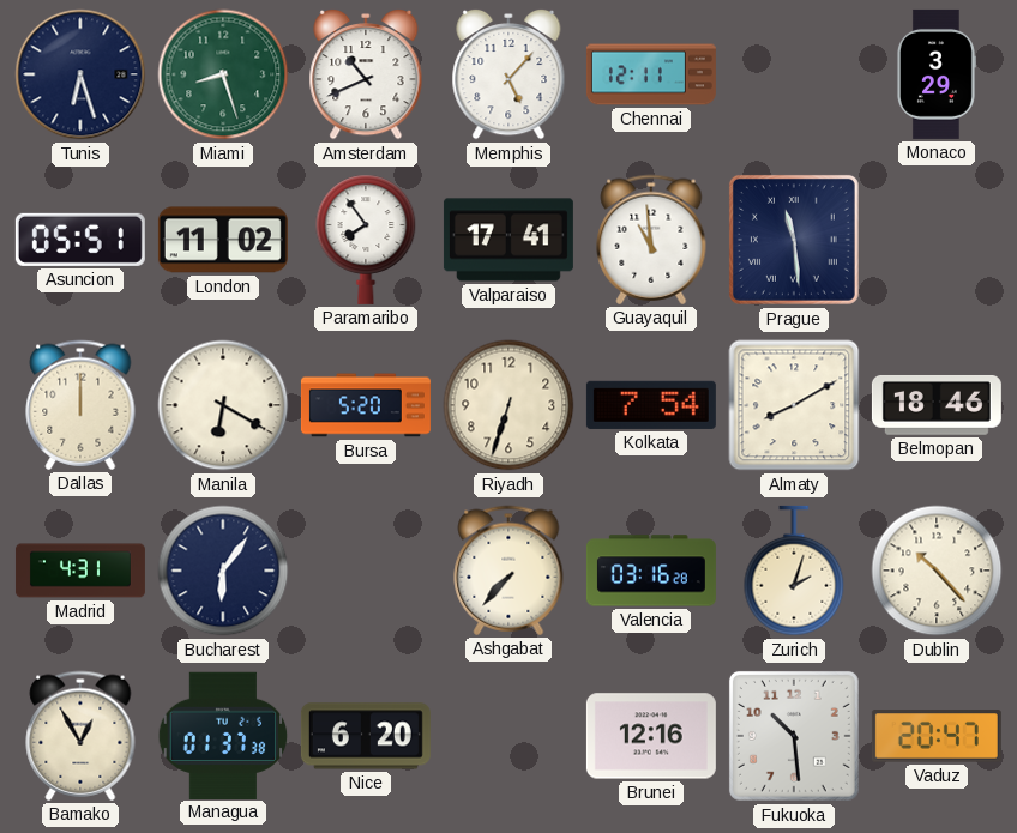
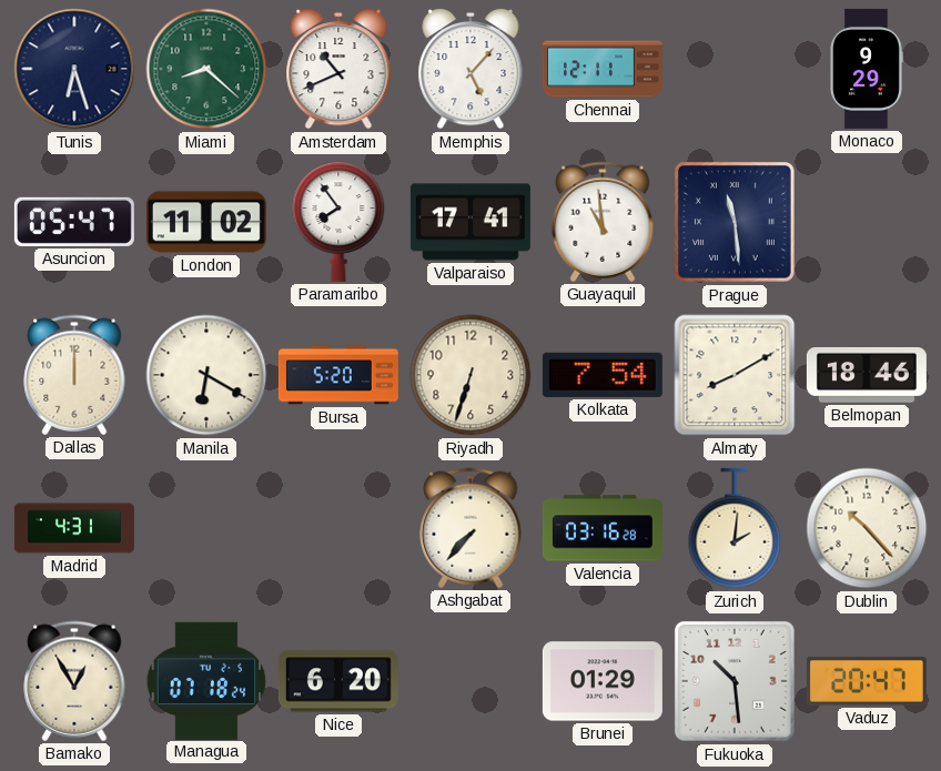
Miami: 8:27 -> 8:22 (206, 69)
Monaco: 3:29 -> 9:29 (866, 69)
Asuncion: 05:51 -> 05:47 (74, 222)
Bucharest: 6:06 -> none (223, 571)
Zurich: 2:03 -> 2:01 (735, 528)
Managua: 01:37 -> 07:18 (206, 680)
Brunei: 12:16 -> 01:29 (603, 681)
